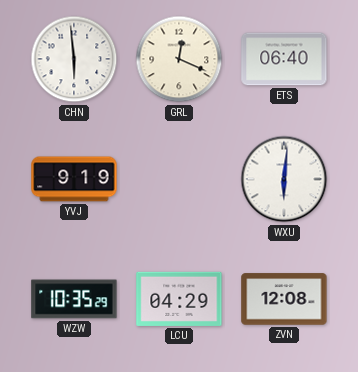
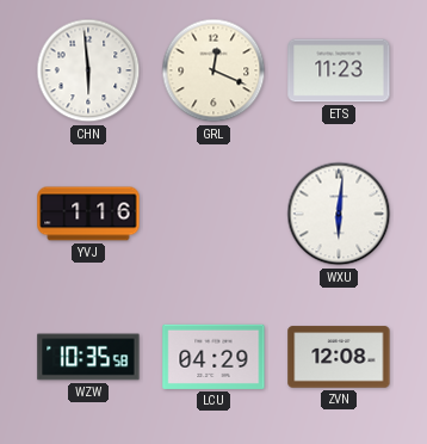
ETS: 06:40 -> 11:23 (339, 70)
YVJ: 9:19 -> 1:16 (88, 214)
WZW: 10:35:29 -> 10:35:58 (88, 357)
